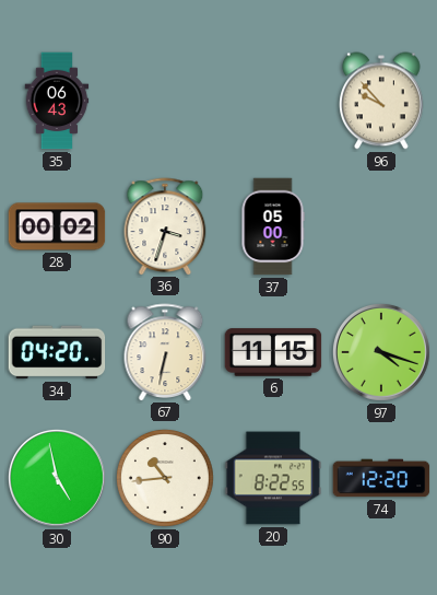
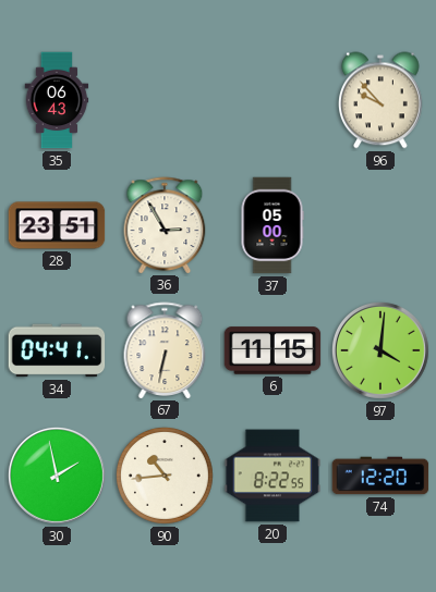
28: 00:02 -> 23:51 (57, 225)
36: 3:33 -> 2:55 (165, 225)
34: 04:20 -> 04:41 (57, 350)
97: 4:18 -> 4:01 (380, 351)
30: 4:58 -> 1:58 (57, 477)
